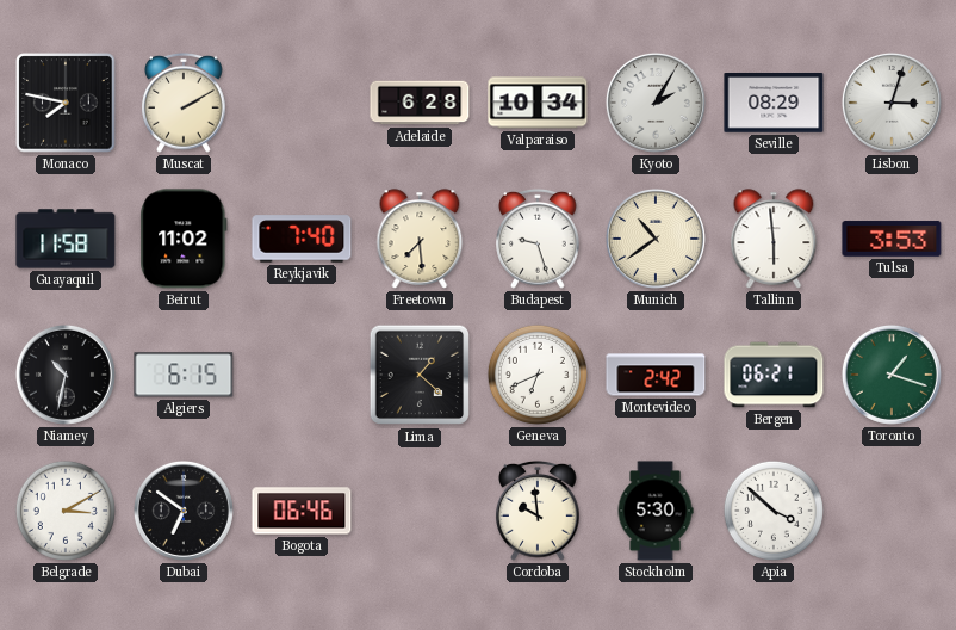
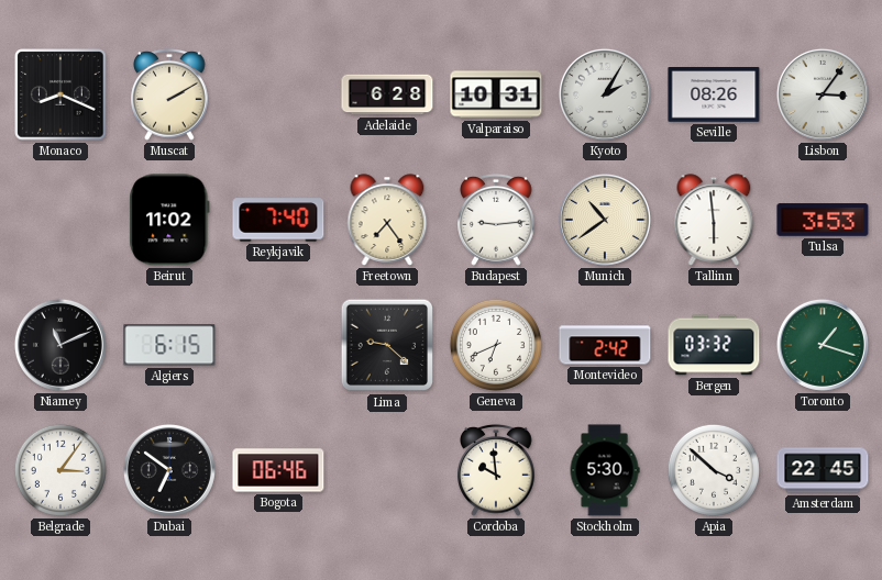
Monaco: 7:47 -> 8:19 (60, 94)
Valparaiso: 10:34 -> 10:31 (496, 94)
Seville: 08:29 -> 08:26 (714, 94)
Lisbon: 3:03 -> 3:06 (823, 94)
Guayaquil: 11:58 -> none (66, 239)
Freetown: 7:29 -> 7:24 (387, 220)
Budapest: 9:27 -> 9:14 (496, 220)
Niamey: 10:32 -> 11:11 (60, 345)
Lima: 1:22 -> 9:22 (387, 345)
Bergen: 06:21 -> 03:32 (714, 345)
Belgrade: 3:10 -> 3:06 (60, 470)
Amsterdam: none -> 22:45 (823, 470)
